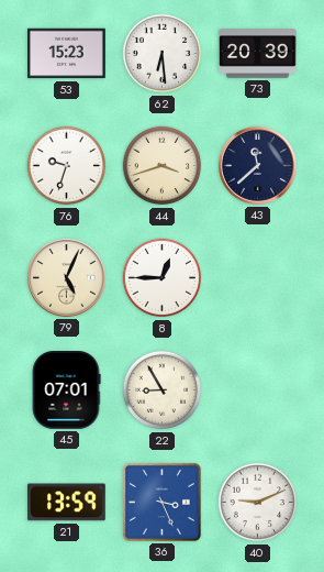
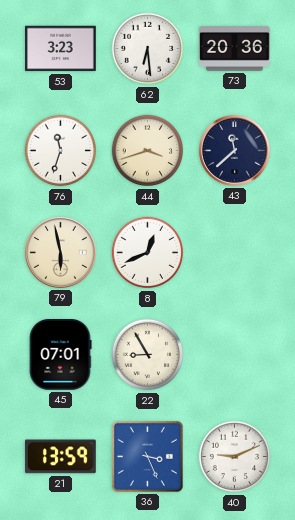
53: 15:23 -> 3:23 (61, 49)
73: 20:39 -> 20:36 (235, 49)
76: 9:33 -> 11:33 (61, 151)
79: 5:04 -> 5:58 (61, 253)
8: 12:45 -> 12:41 (148, 253)
